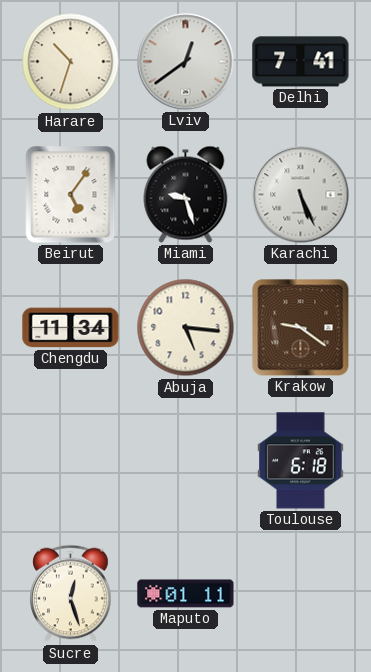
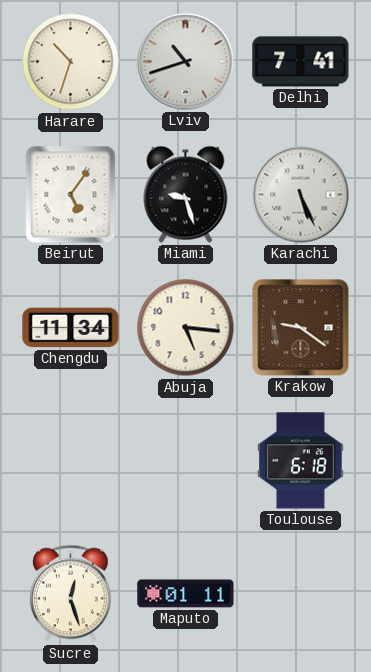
Lviv: 12:39 -> 10:42 (186, 62)
